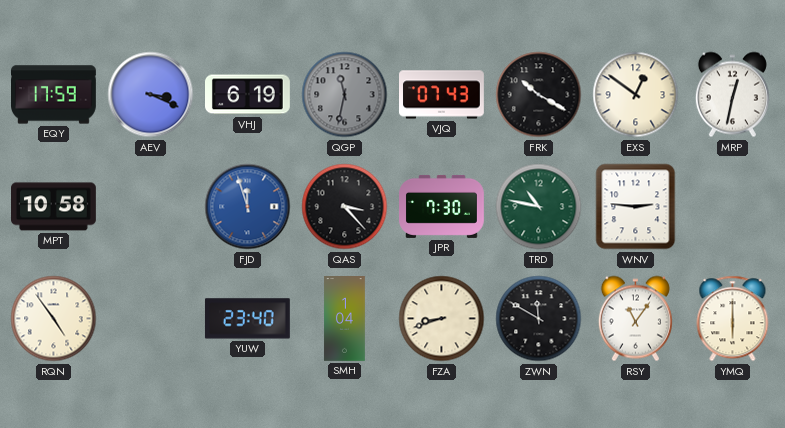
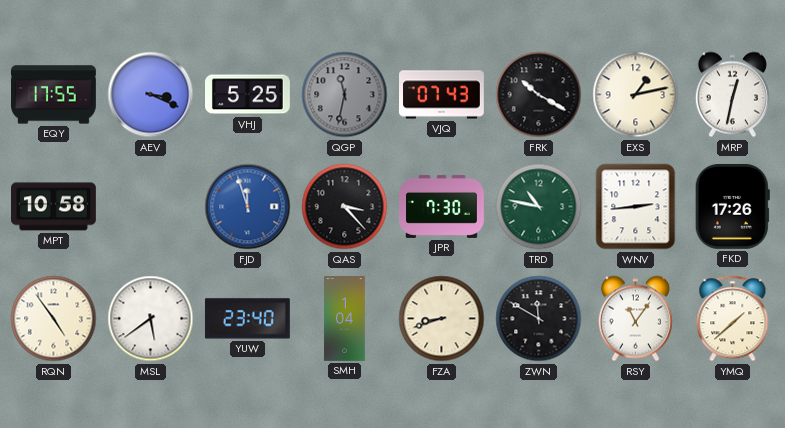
EQY: 17:59 -> 17:55 (54, 95)
VHJ: 6:19 -> 5:25 (248, 95)
EXS: 12:51 -> 1:13 (636, 95)
WNV: 2:46 -> 2:44 (636, 207)
FKD: none -> 17:26 (732, 206)
MSL: none -> 5:39 (151, 319)
YMQ: 6:00 -> 1:38 (733, 319)
